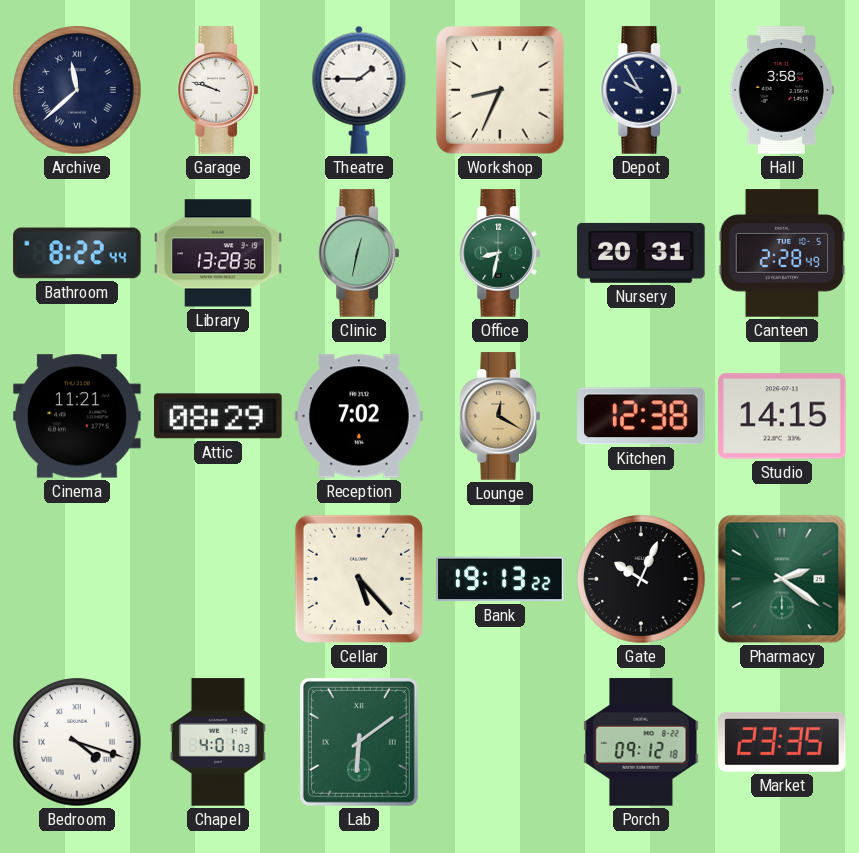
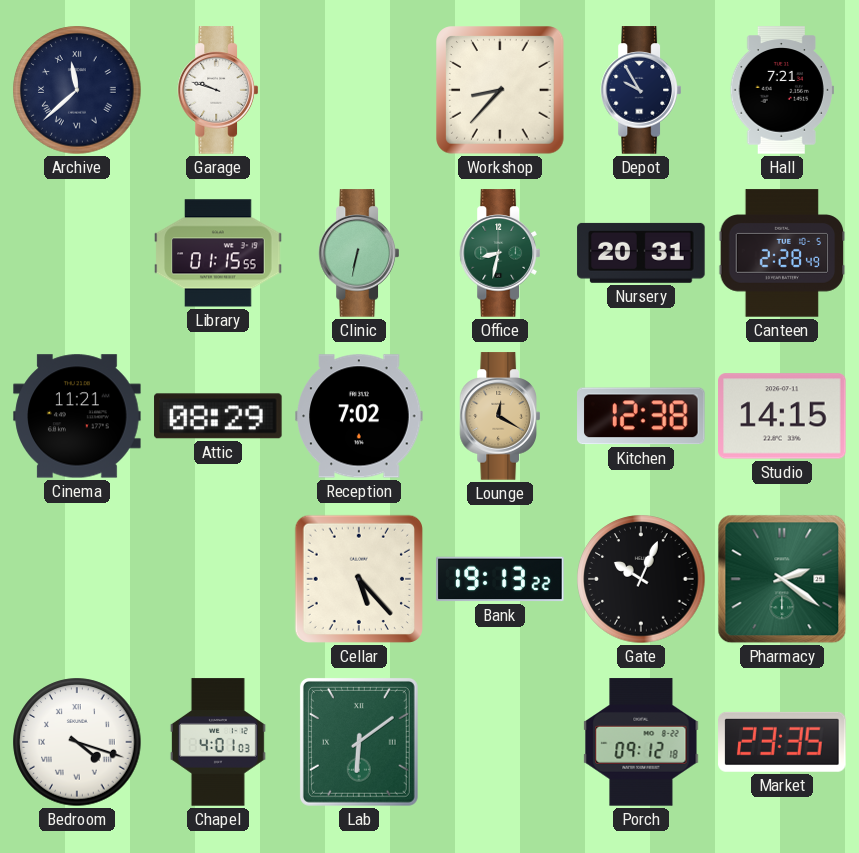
Theatre: 1:45 -> none (359, 90)
Workshop: 8:34 -> 8:37 (500, 90)
Hall: 3:58 -> 7:21 (782, 90)
Bathroom: 8:22 -> none (77, 253)
Library: 13:28 -> 01:15 (218, 253)
Clinic: 12:32 -> 6:32 (358, 253)
